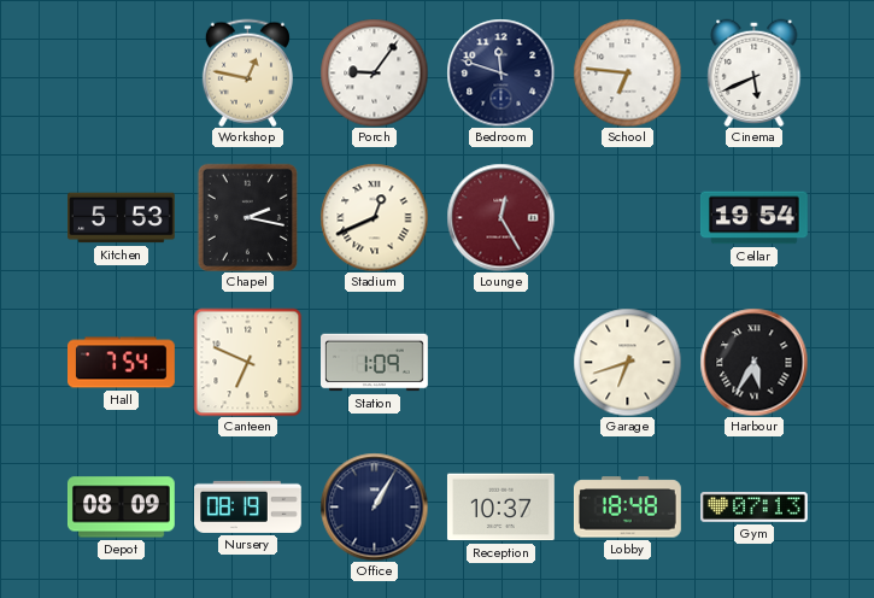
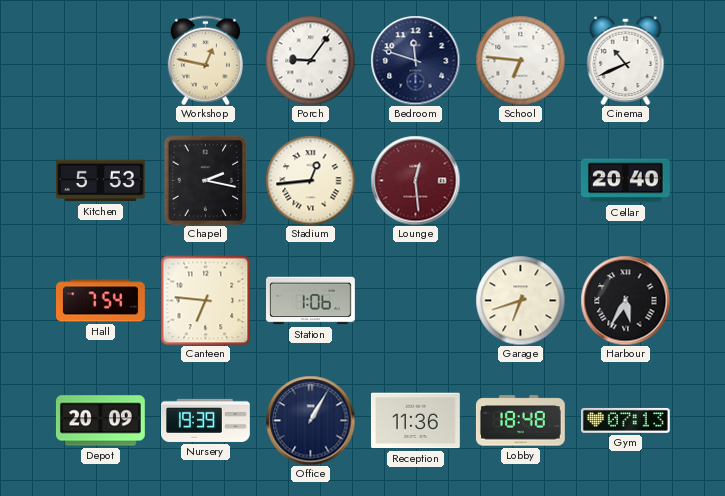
Cinema: 5:41 -> 10:41 (626, 60)
Stadium: 12:41 -> 12:44 (310, 180)
Lounge: 12:25 -> 12:29 (415, 180)
Cellar: 19:54 -> 20:40 (625, 181)
Canteen: 6:49 -> 6:46 (205, 300)
Station: 1:09 -> 1:06 (311, 301)
Depot: 08:09 -> 20:09 (100, 421)
Nursery: 08:19 -> 19:39 (206, 420)
Reception: 10:37 -> 11:36 (415, 421)
